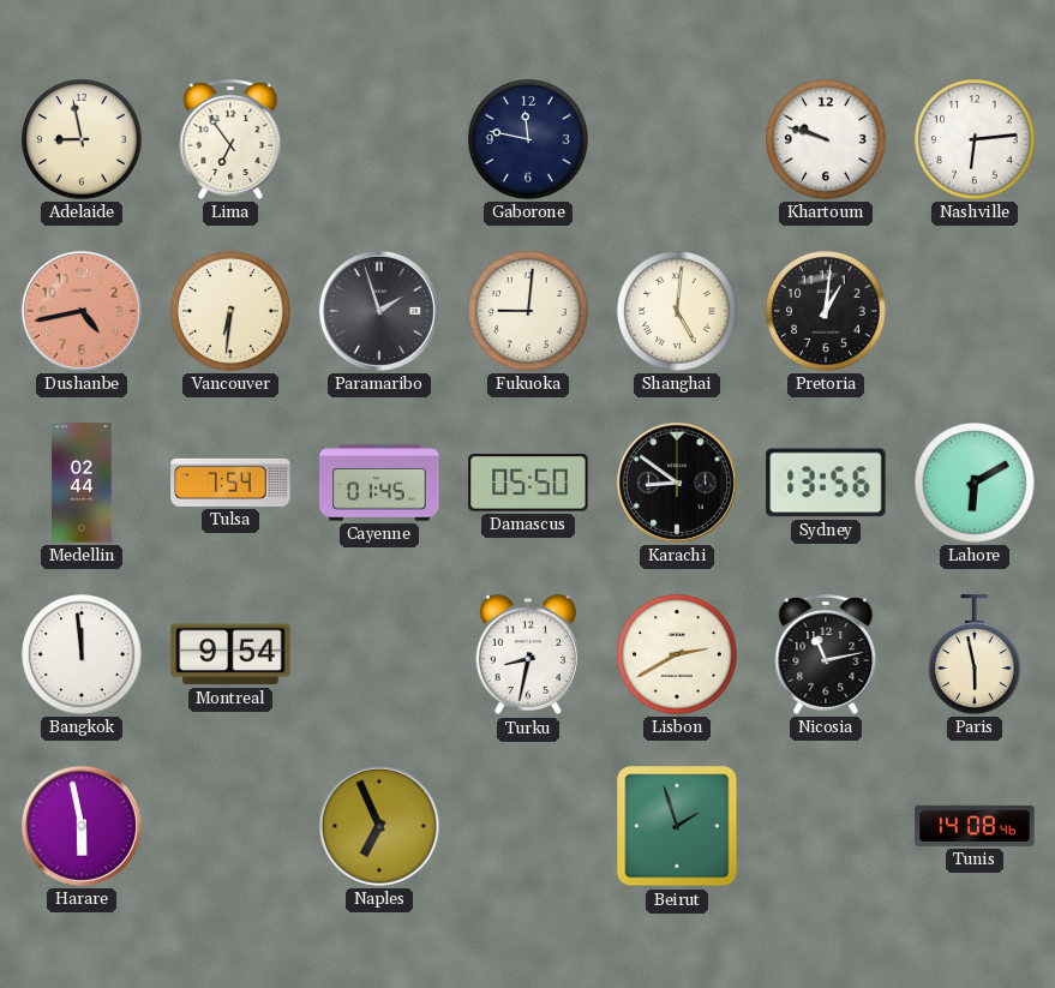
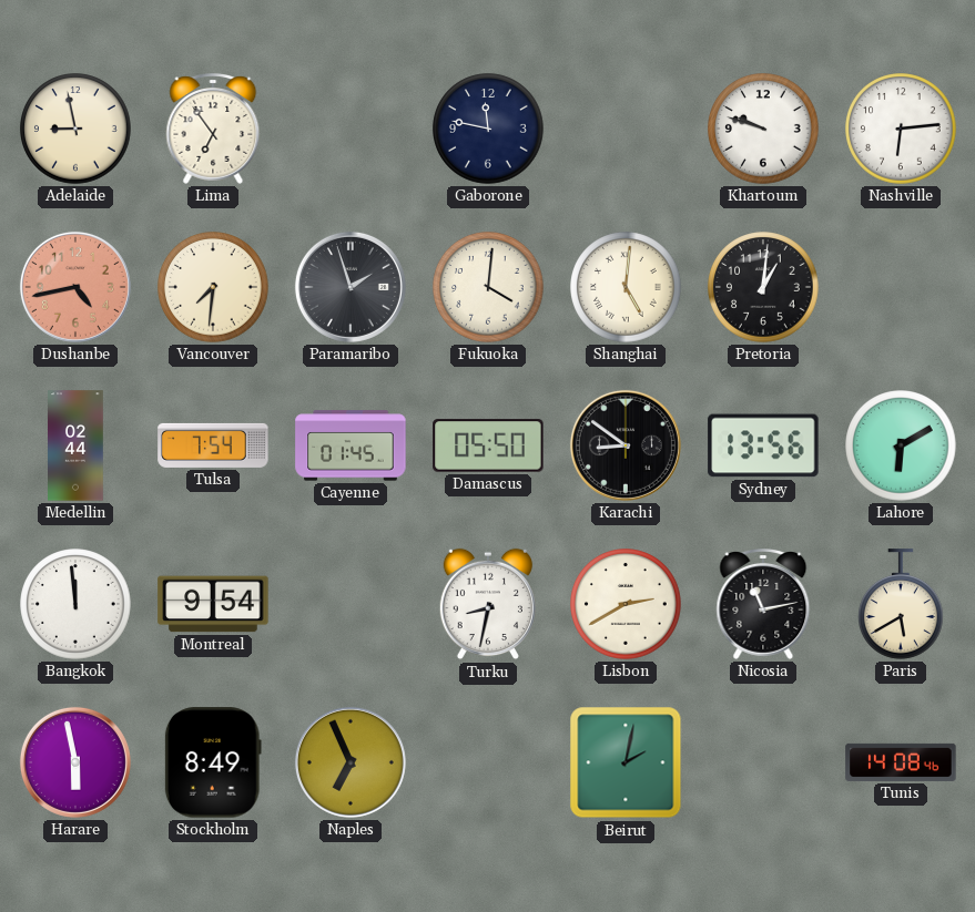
Vancouver: 6:31 -> 7:31 (213, 287)
Fukuoka: 9:01 -> 4:01 (488, 287)
Paris: 5:58 -> 5:40 (902, 604)
Stockholm: none -> 8:49 (213, 762)
Beirut: 1:57 -> 2:02 (626, 762)
